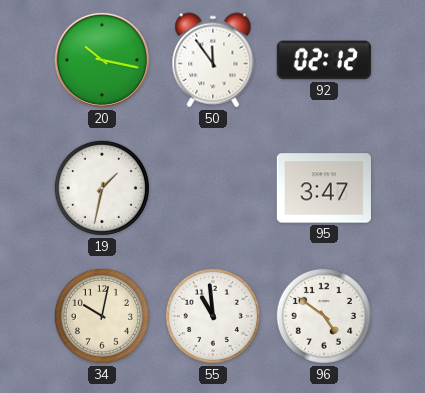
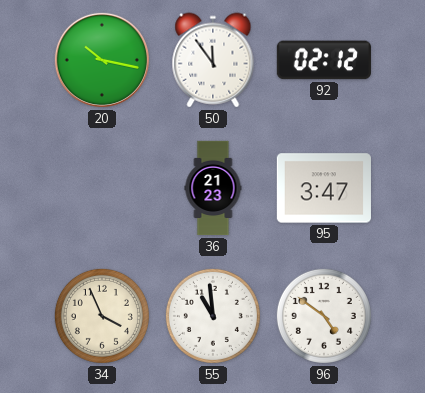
19: 1:32 -> none (102, 188)
36: none -> 21:23 (213, 188)
34: 10:02 -> 3:56 (102, 316)
